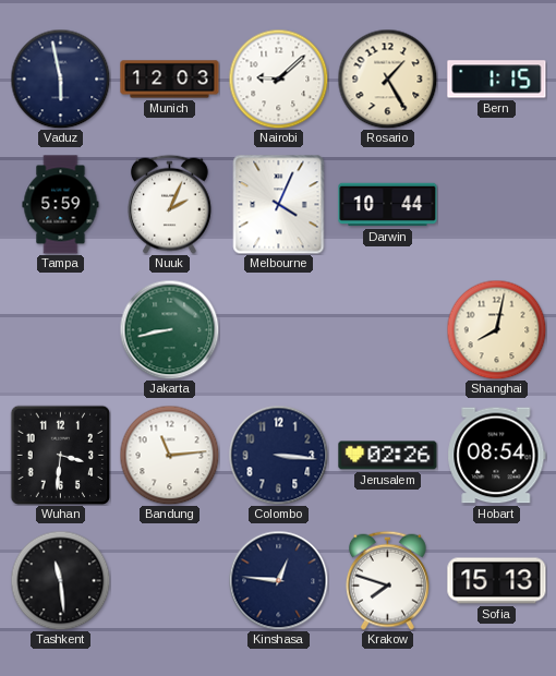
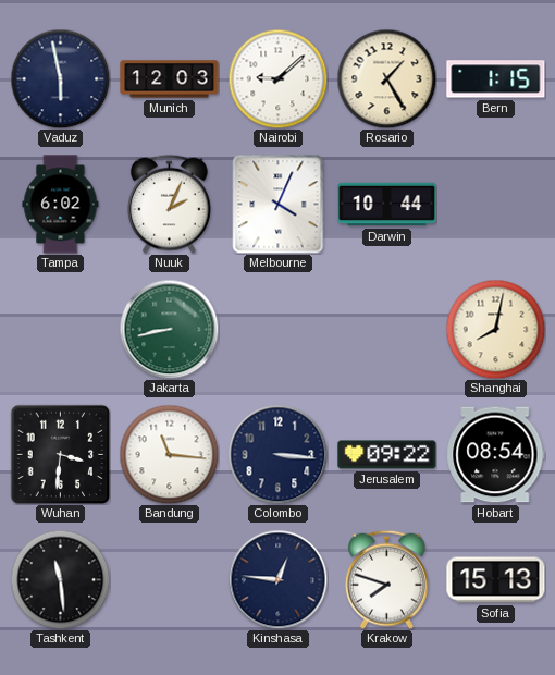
Tampa: 5:59 -> 6:02 (61, 205)
Bandung: 11:14 -> 11:16 (169, 454)
Jerusalem: 02:26 -> 09:22 (387, 455)
